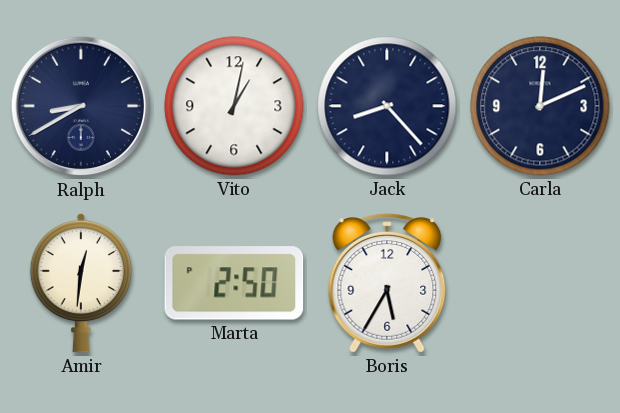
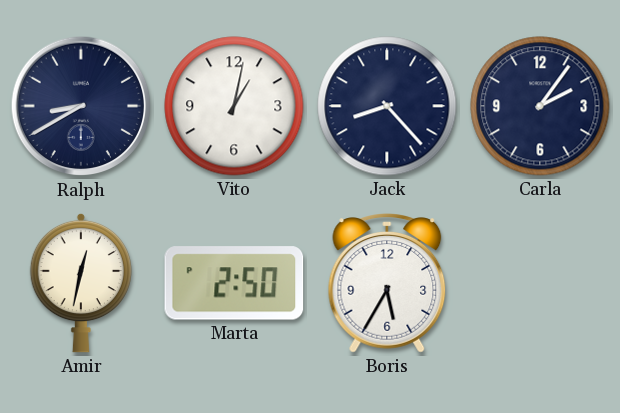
Carla: 12:11 -> 2:06 (540, 106)
Amir: 12:31 -> 12:32 (81, 283)
